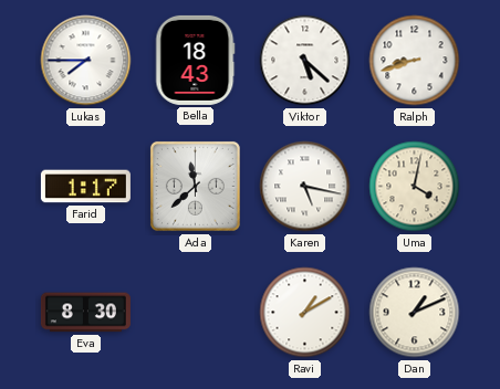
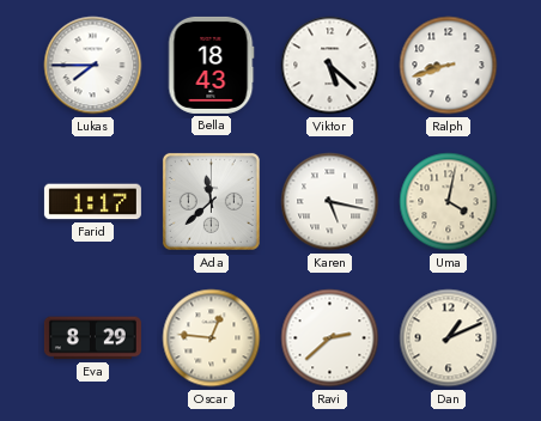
Eva: 8:30 -> 8:29 (92, 338)
Oscar: none -> 12:46 (212, 338)
Ravi: 1:10 -> 2:38 (330, 338)
